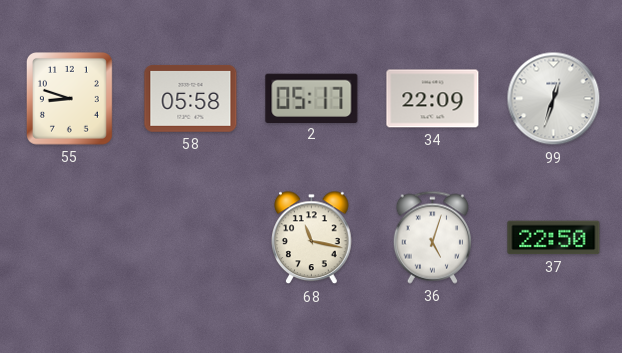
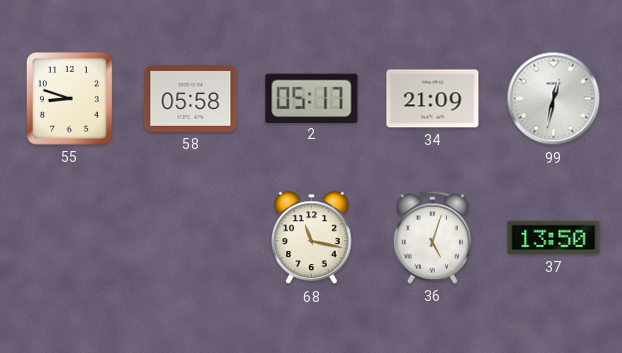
34: 22:09 -> 21:09 (433, 99)
99: 12:33 -> 12:32 (554, 99)
37: 22:50 -> 13:50 (554, 238)
